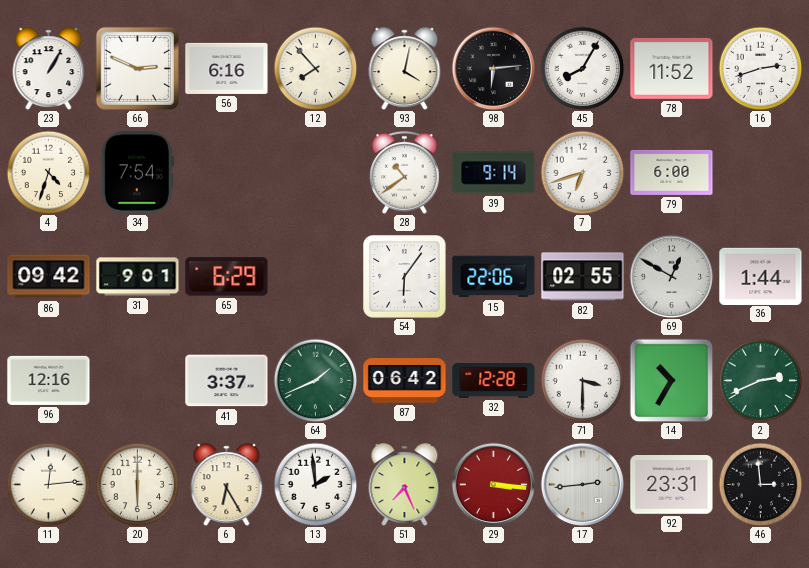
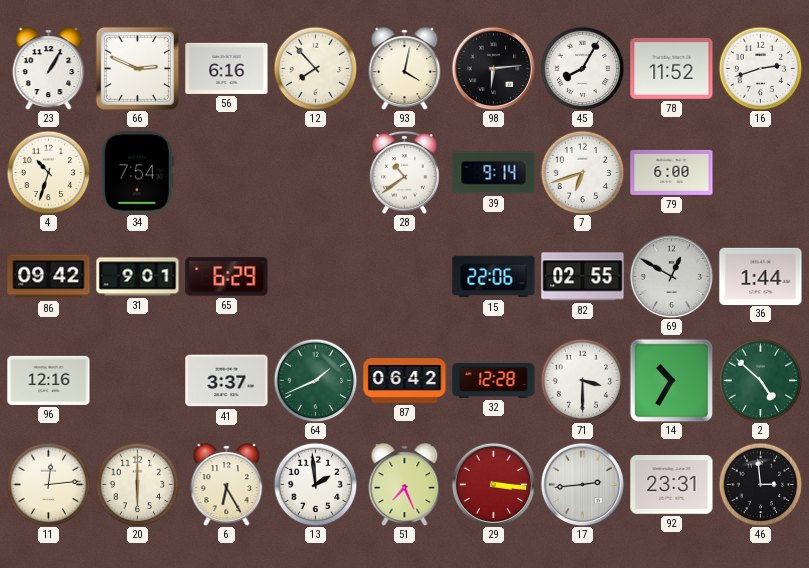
4: 4:33 -> 10:33 (48, 172)
54: 6:06 -> none (405, 277)
2: 2:41 -> 4:52 (760, 380)
